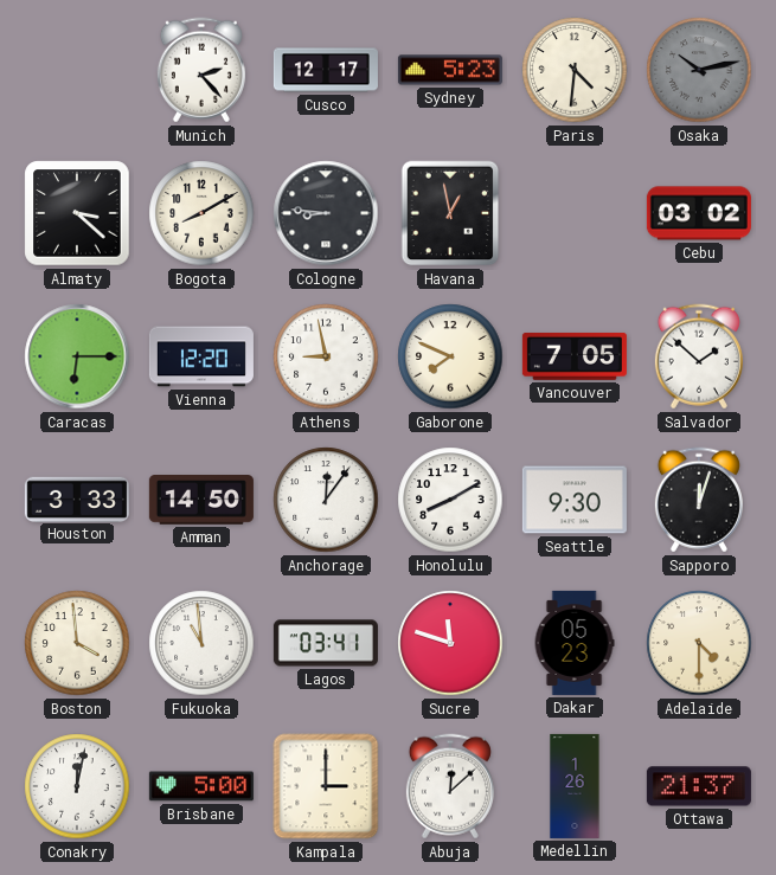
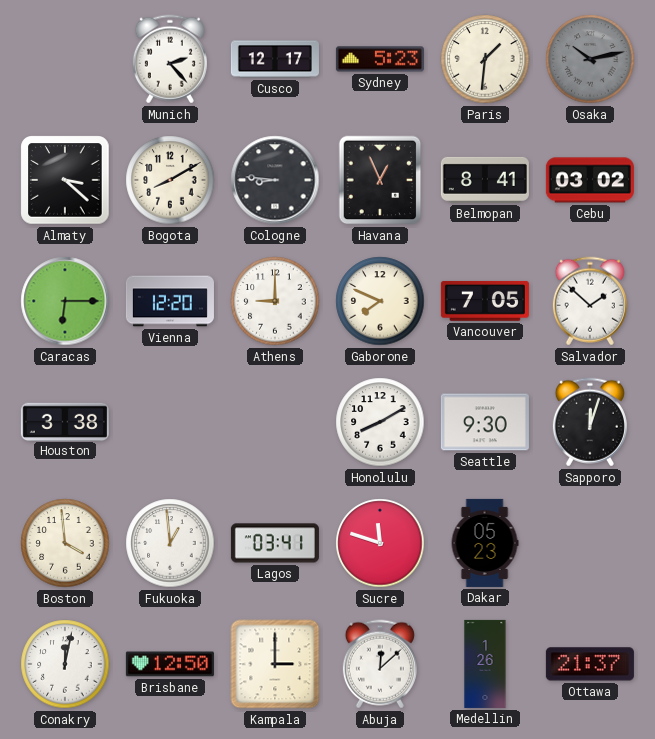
Paris: 4:31 -> 1:31 (485, 59)
Havana: 12:58 -> 12:56 (380, 180)
Belmopan: none -> 8:41 (485, 180)
Athens: 8:58 -> 9:00 (275, 301)
Houston: 3:33 -> 3:38 (65, 421)
Amman: 14:50 -> none (201, 501)
Anchorage: 12:06 -> none (326, 500)
Fukuoka: 10:59 -> 12:59 (170, 543)
Adelaide: 4:30 -> none (699, 643)
Brisbane: 5:00 -> 12:50 (170, 664)
